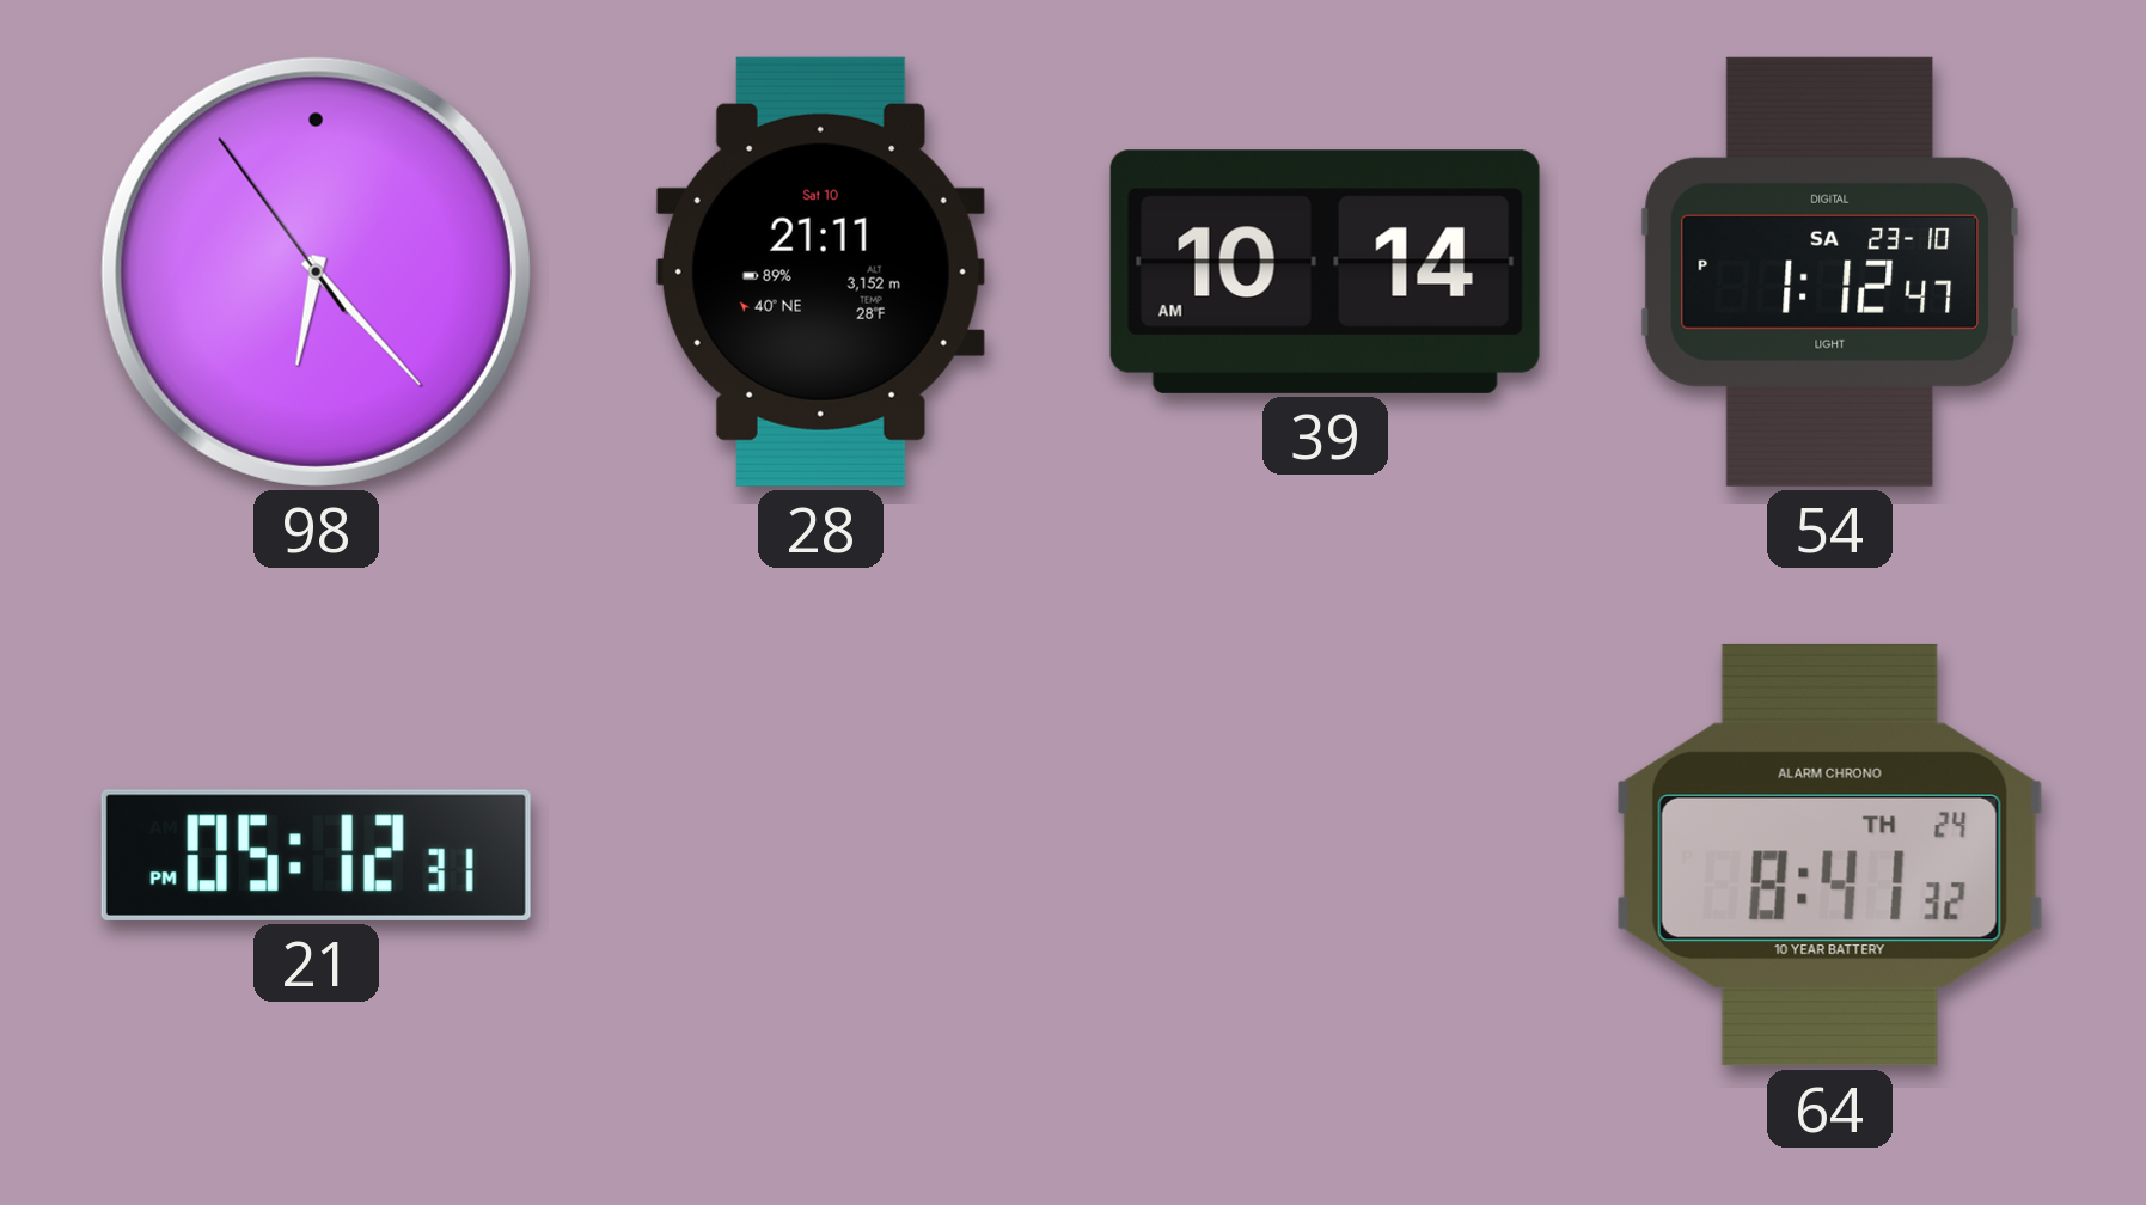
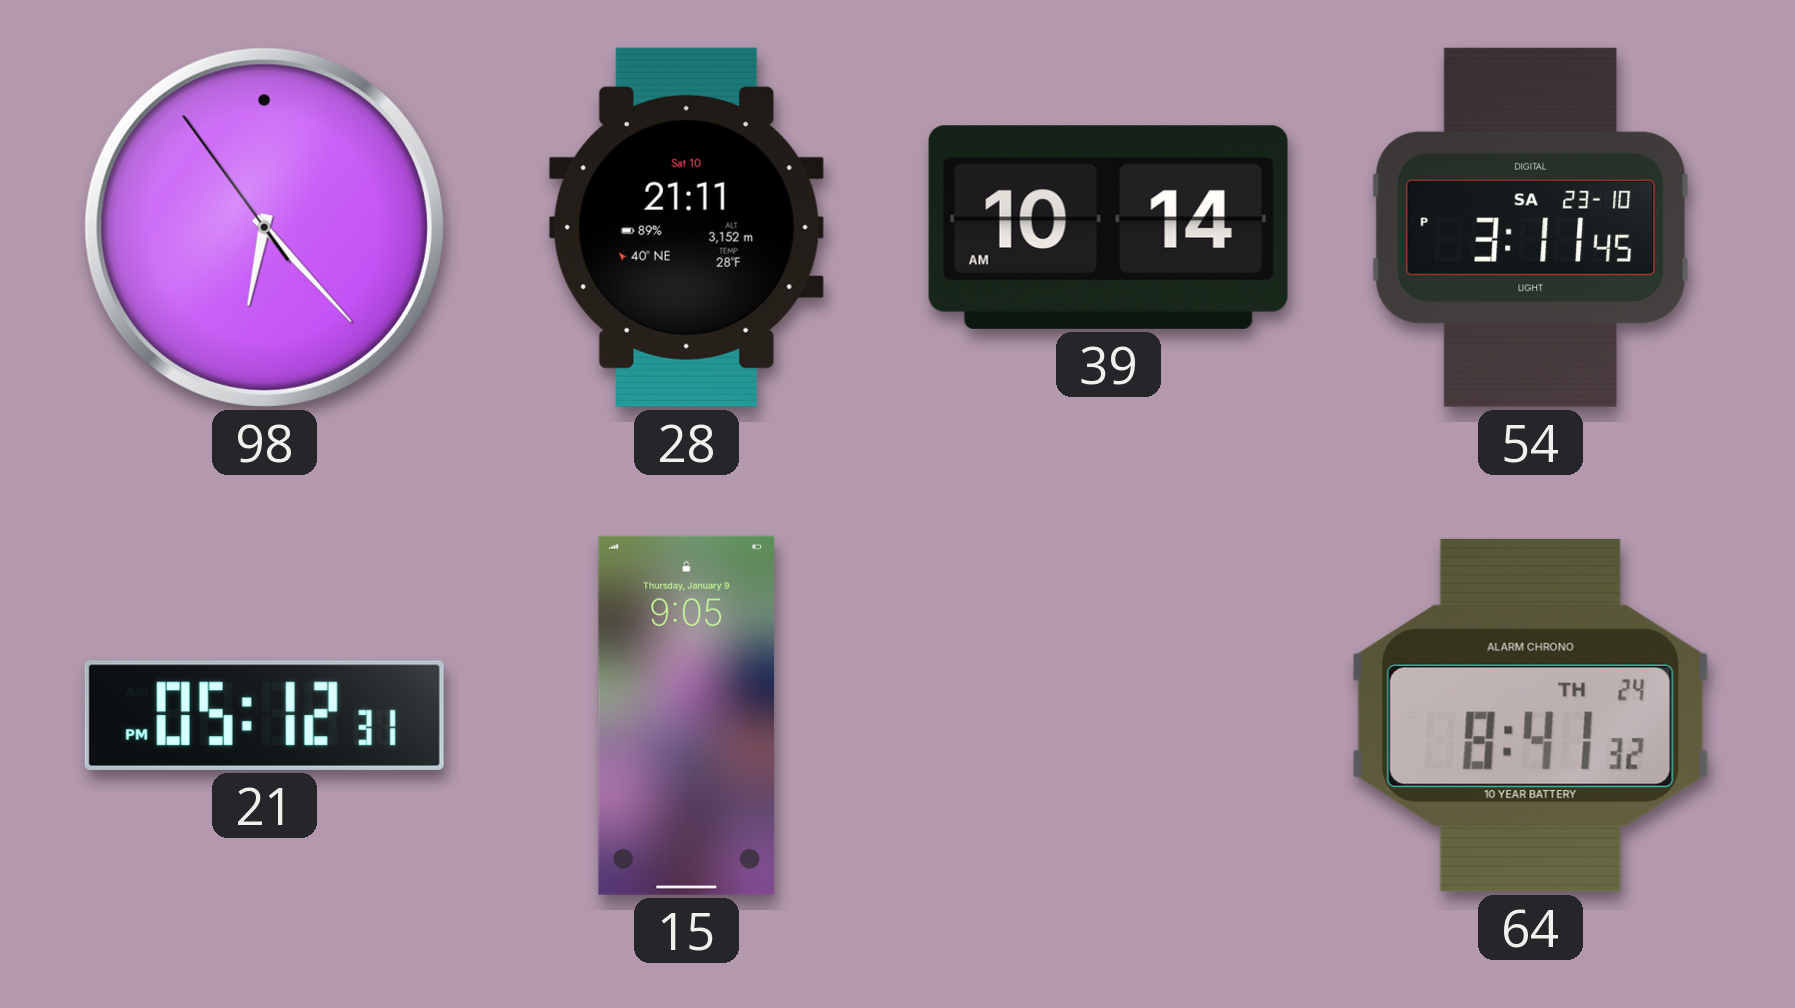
54: 1:12 -> 3:11 (1531, 227)
15: none -> 9:05 (687, 715)
